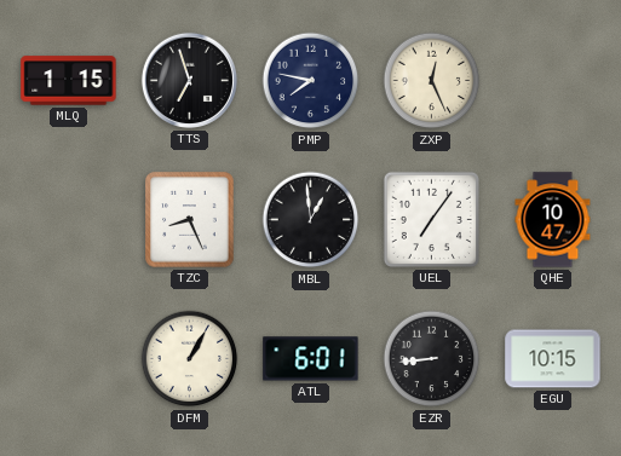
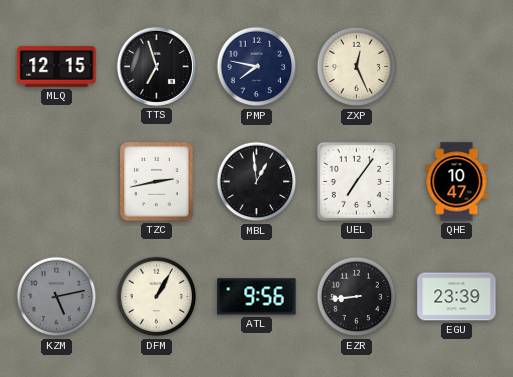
MLQ: 1:15 -> 12:15 (57, 67)
TZC: 8:26 -> 2:43 (157, 182)
KZM: none -> 5:13 (57, 297)
ATL: 6:01 -> 9:56 (257, 297)
EGU: 10:15 -> 23:39 (457, 297)
